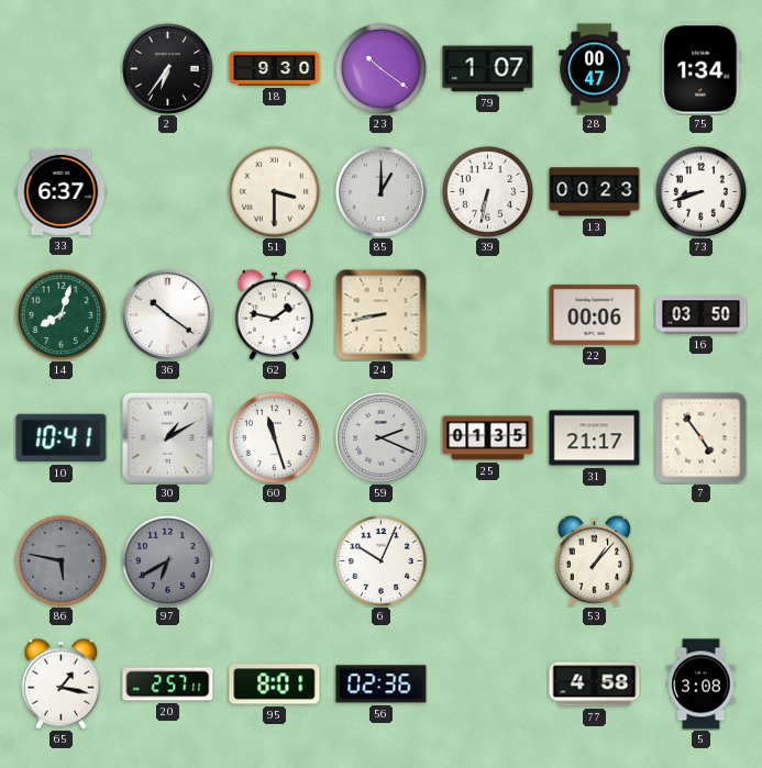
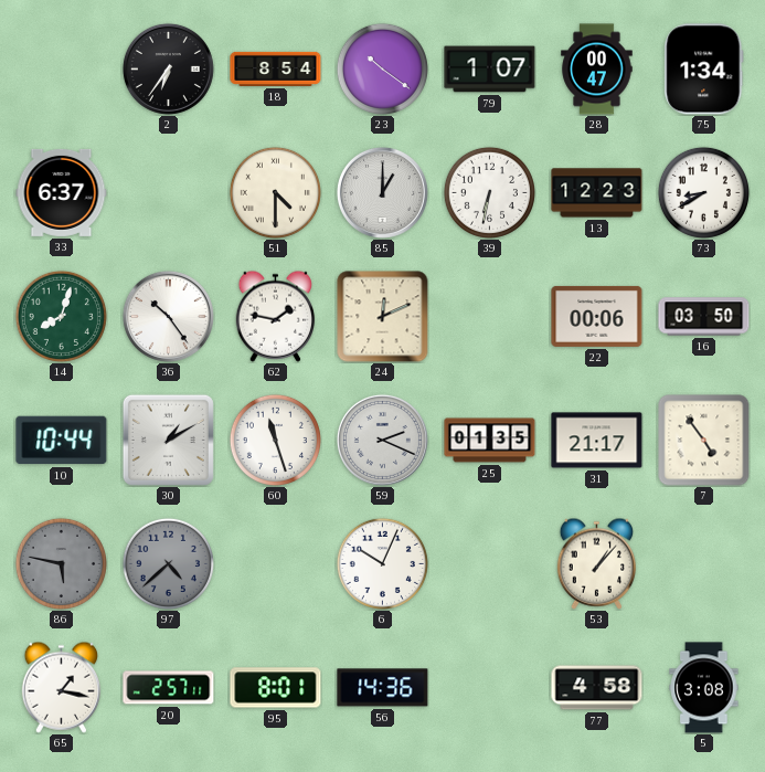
18: 9:30 -> 8:54 (276, 68)
51: 3:30 -> 4:30 (275, 192)
13: 00:23 -> 12:23 (597, 193)
73: 8:42 -> 8:40 (703, 192)
36: 10:21 -> 10:24 (168, 316)
24: 8:43 -> 12:11 (383, 317)
10: 10:41 -> 10:44 (62, 441)
97: 6:40 -> 4:38 (168, 563)
56: 02:36 -> 14:36 (383, 688)
